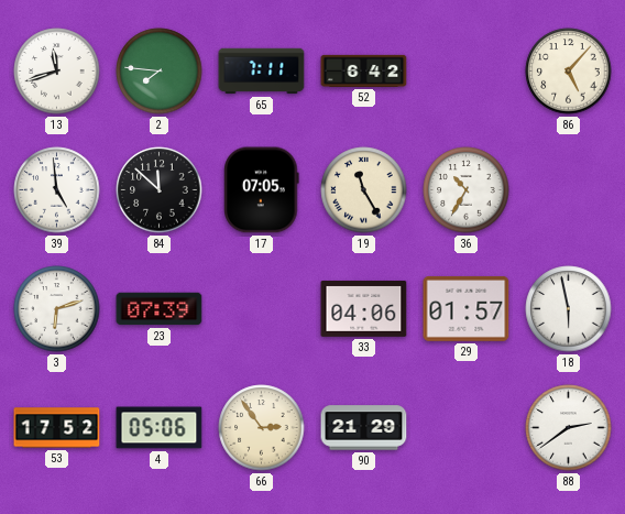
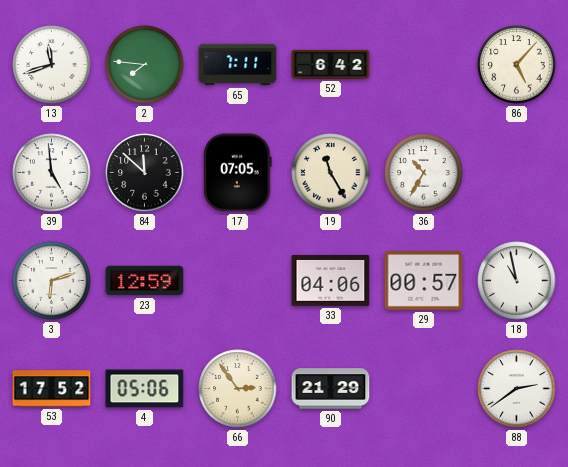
23: 07:39 -> 12:59 (145, 281)
29: 01:57 -> 00:57 (424, 280)
18: 5:58 -> 10:58 (517, 281)
